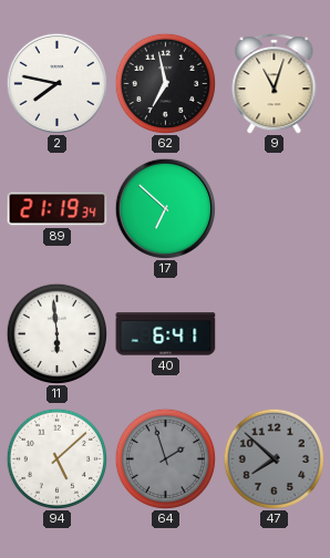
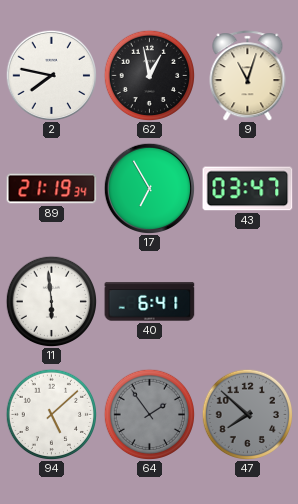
62: 6:58 -> 12:58 (149, 75)
17: 6:52 -> 6:55 (149, 188)
43: none -> 03:47 (248, 189)
64: 1:57 -> 1:54 (149, 414)
